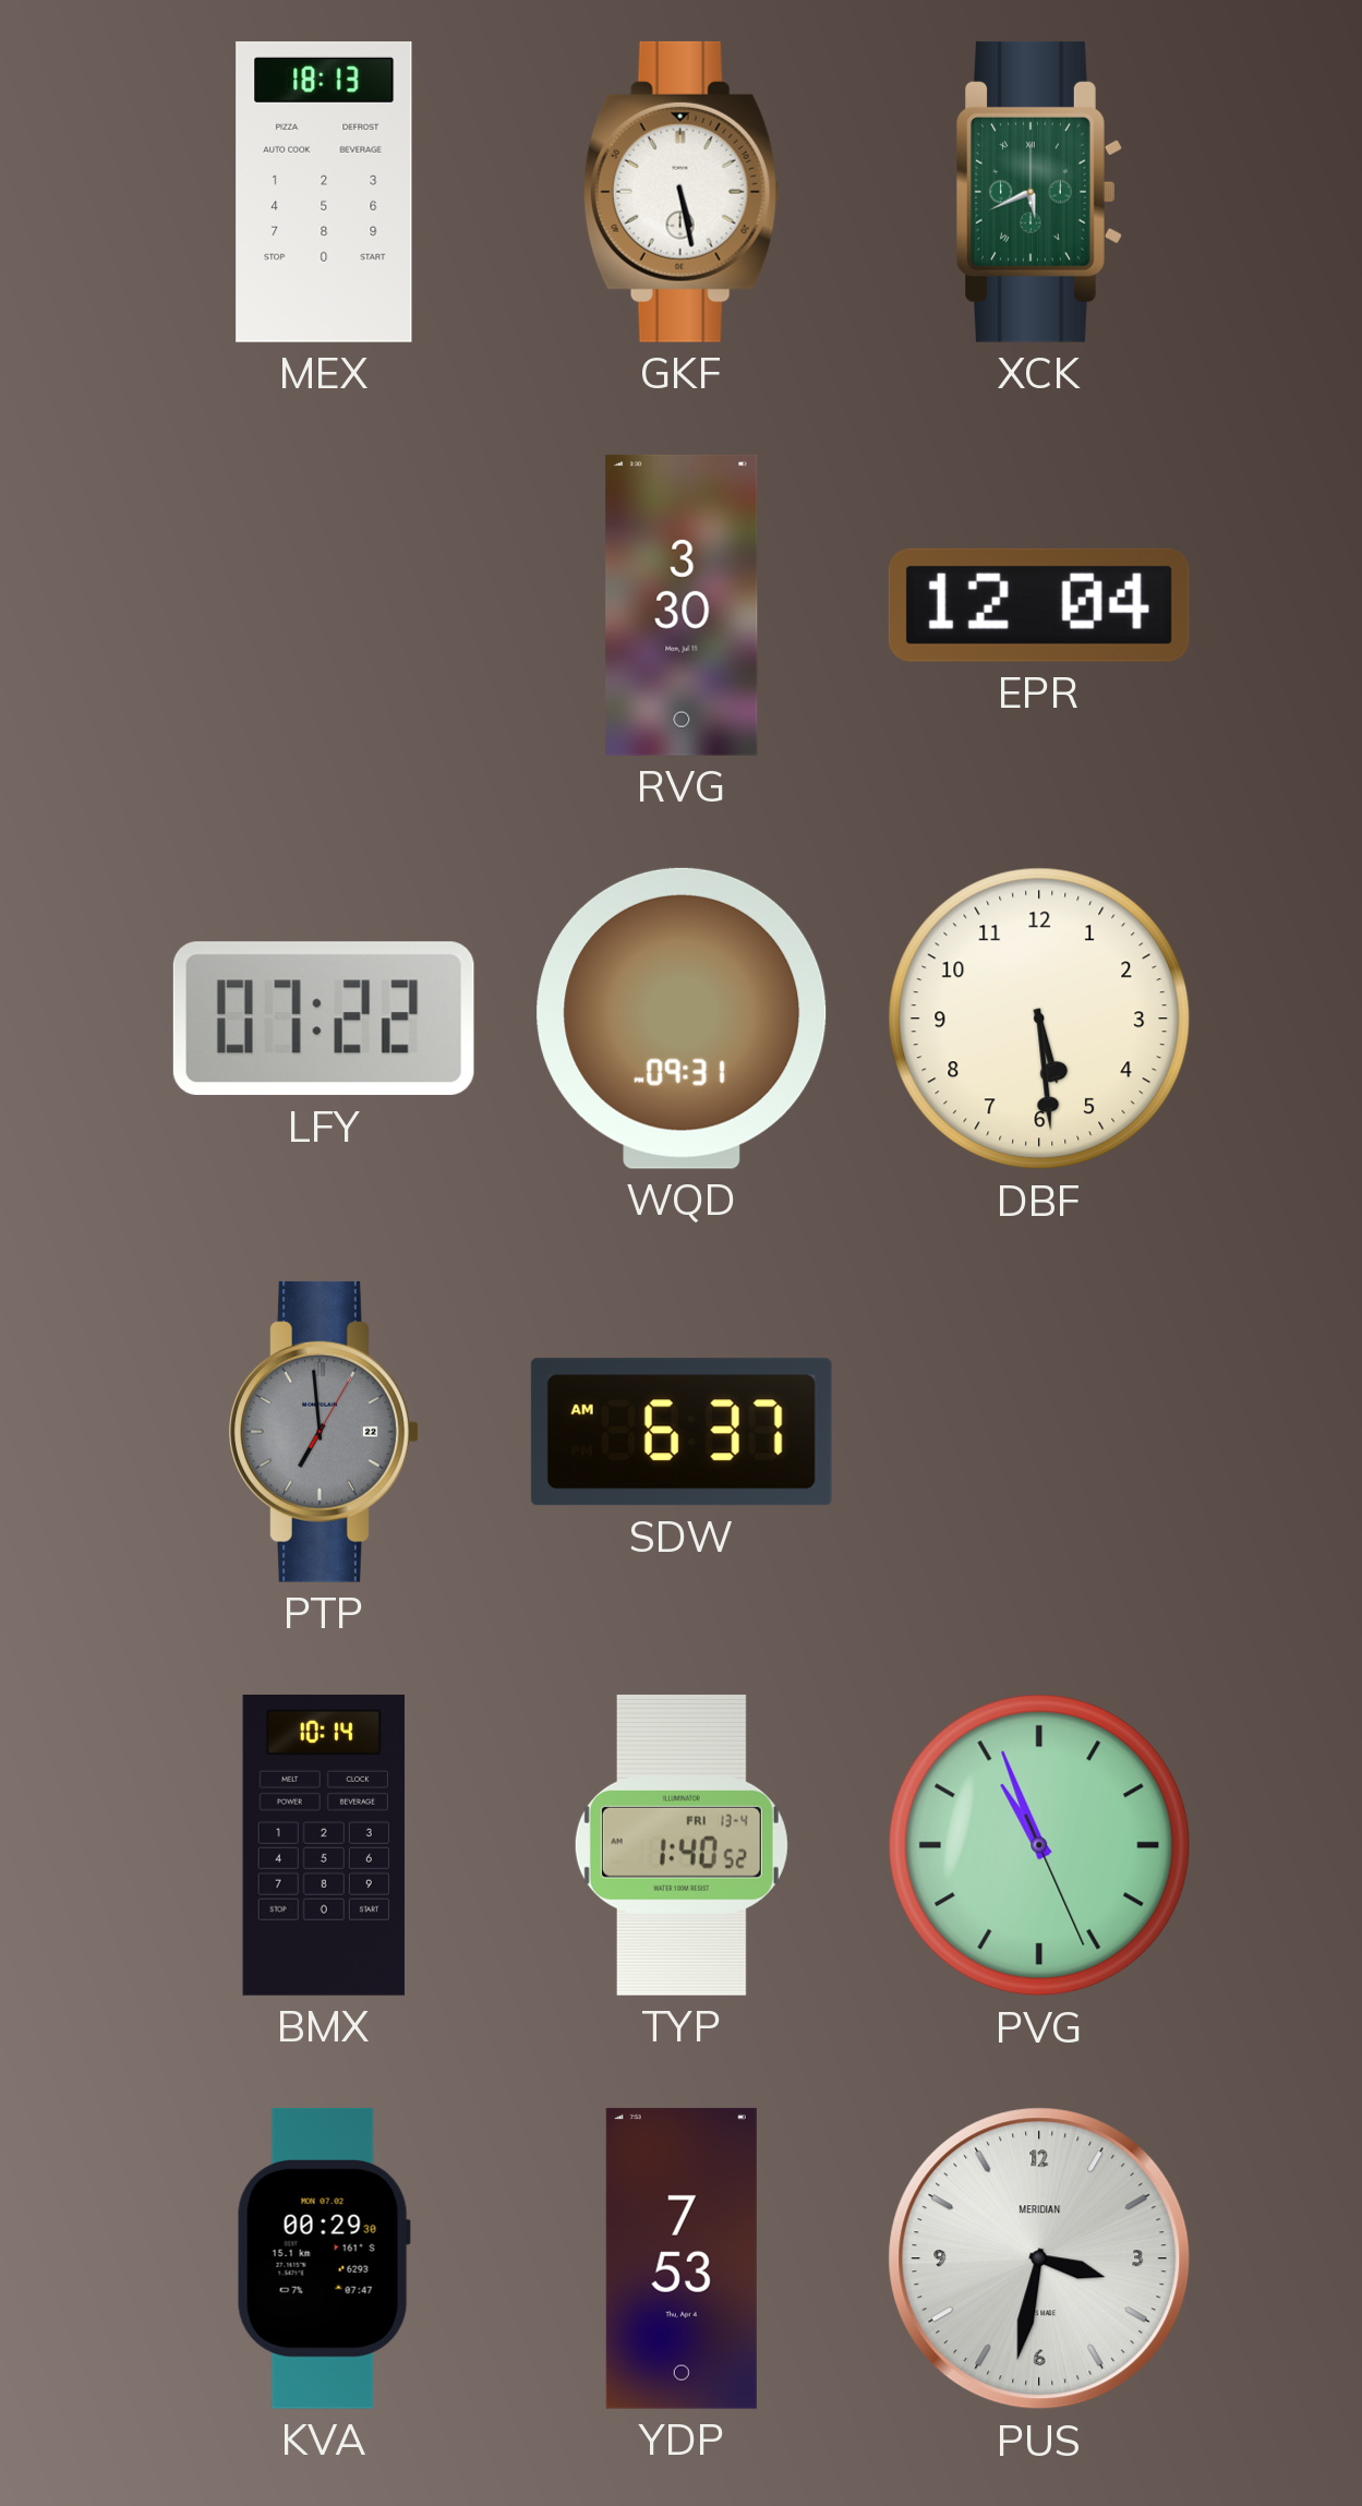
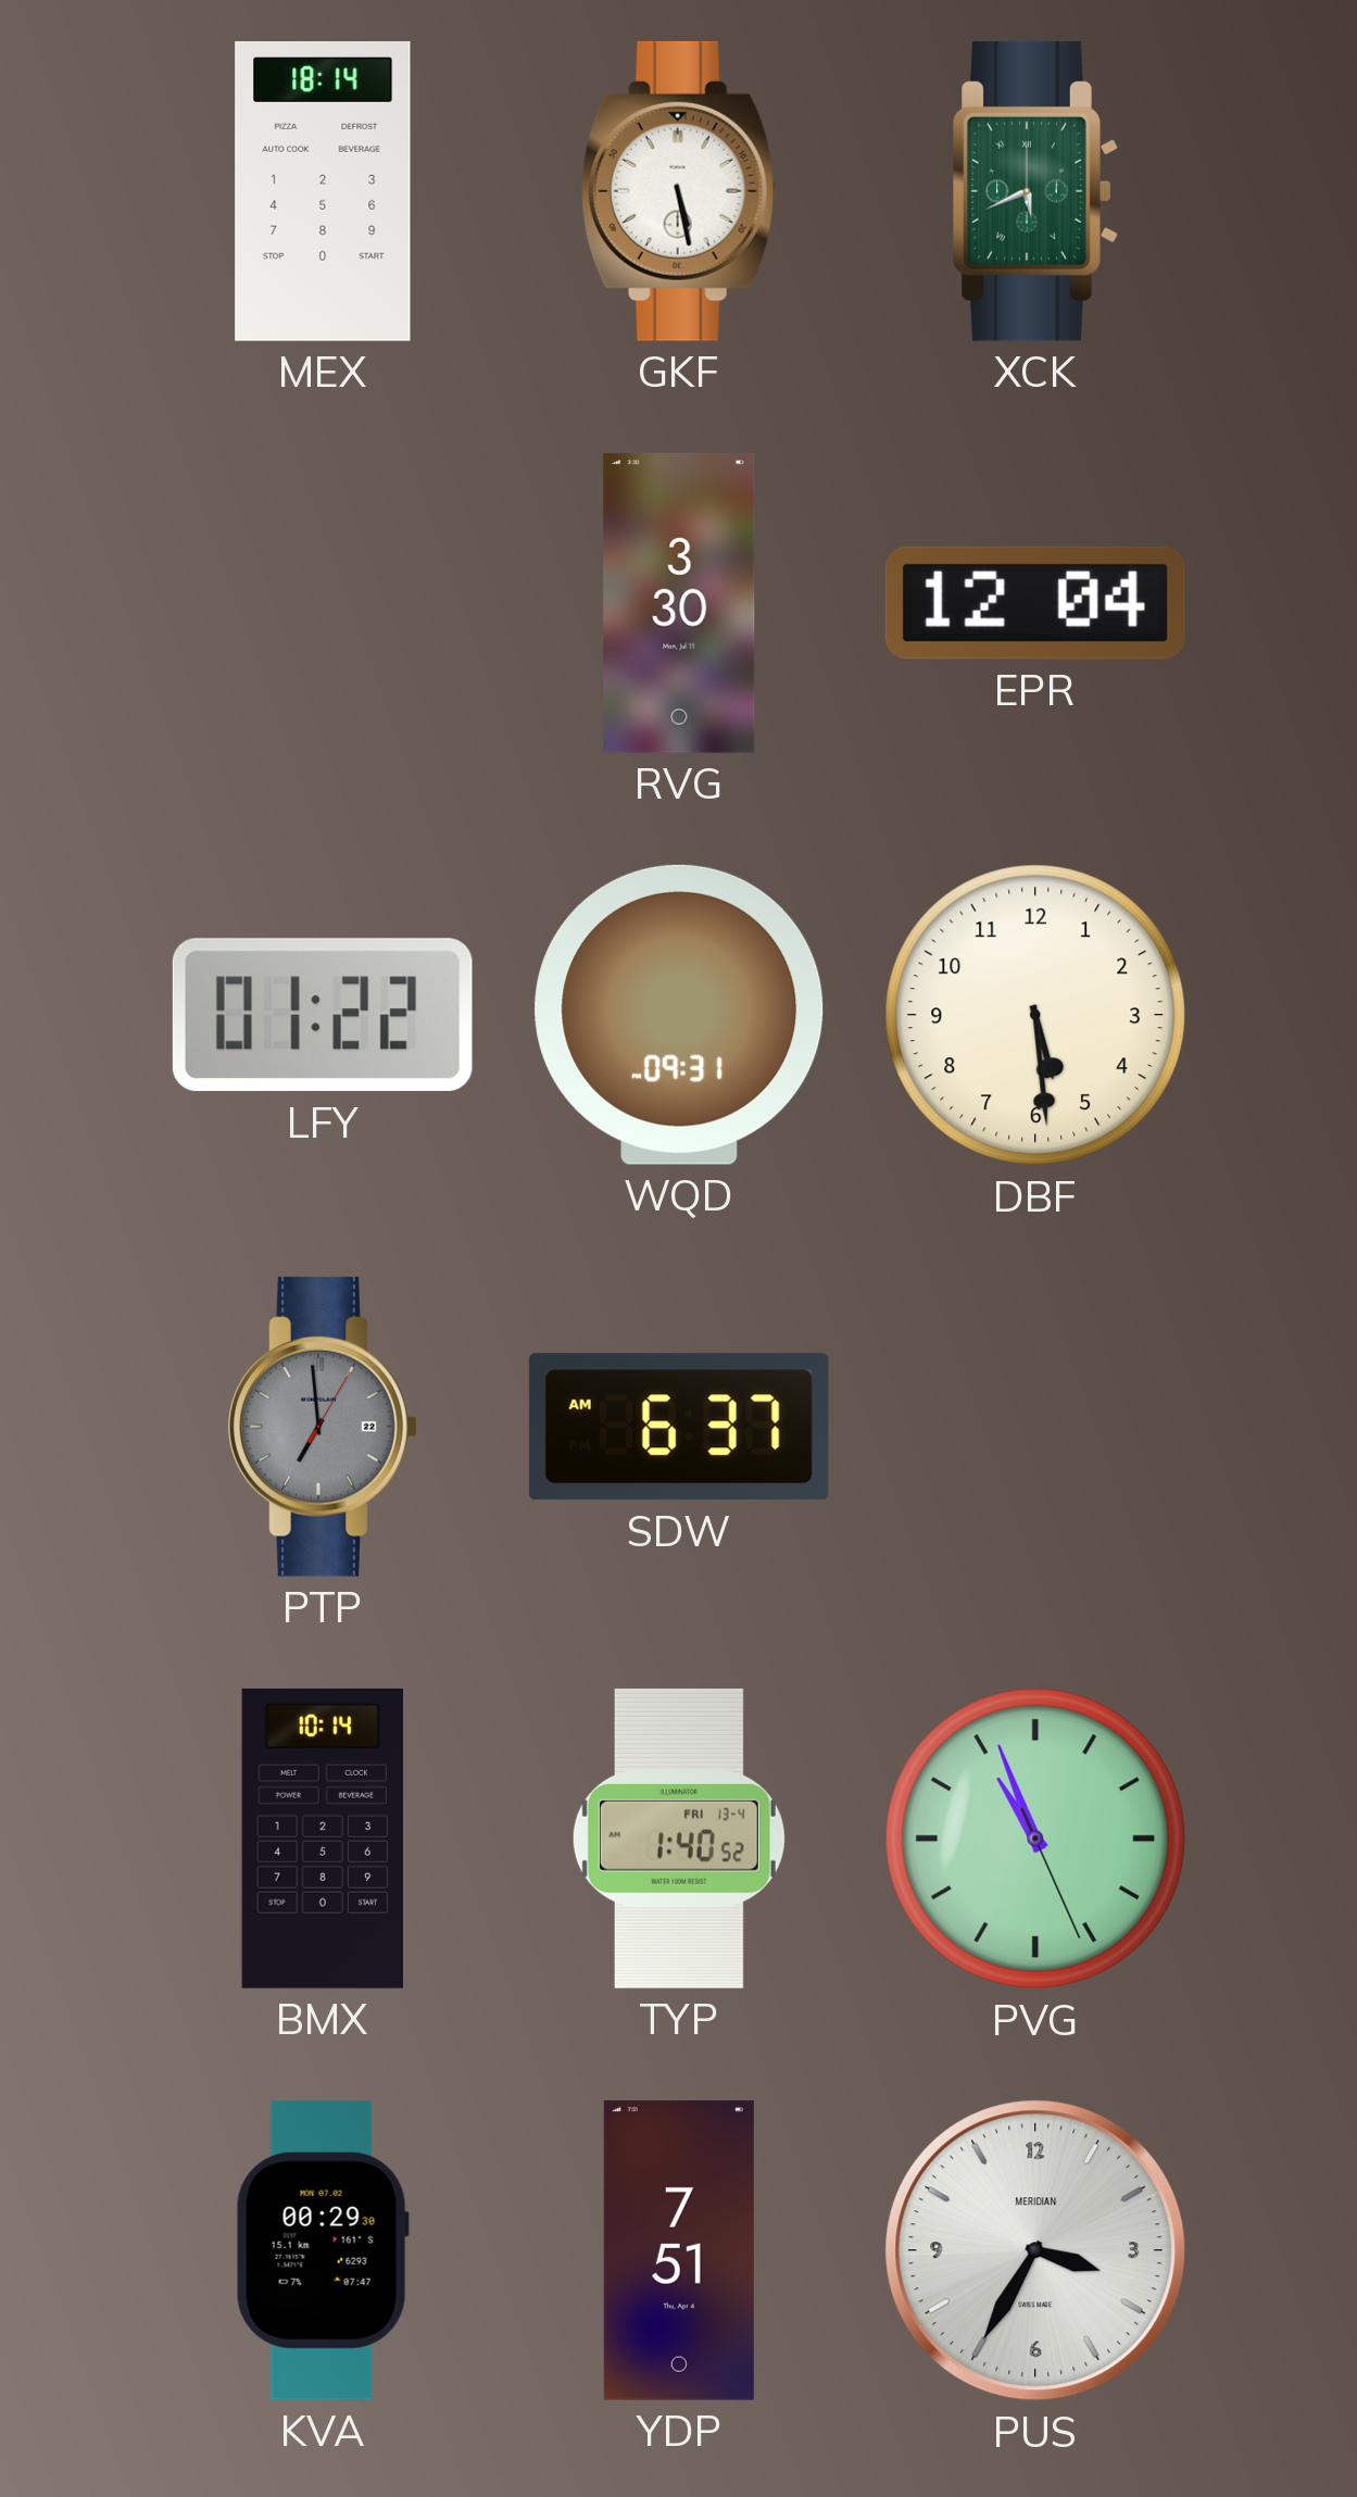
MEX: 18:13 -> 18:14 (323, 191)
LFY: 07:22 -> 01:22 (323, 1015)
YDP: 7:53 -> 7:51 (679, 2250)
PUS: 3:32 -> 3:35 (1035, 2250)
